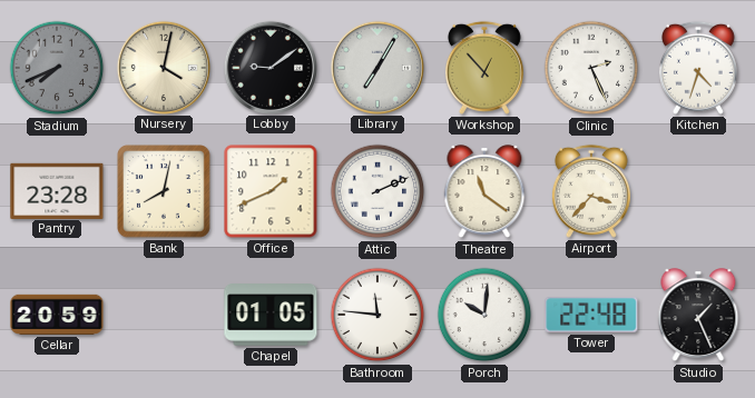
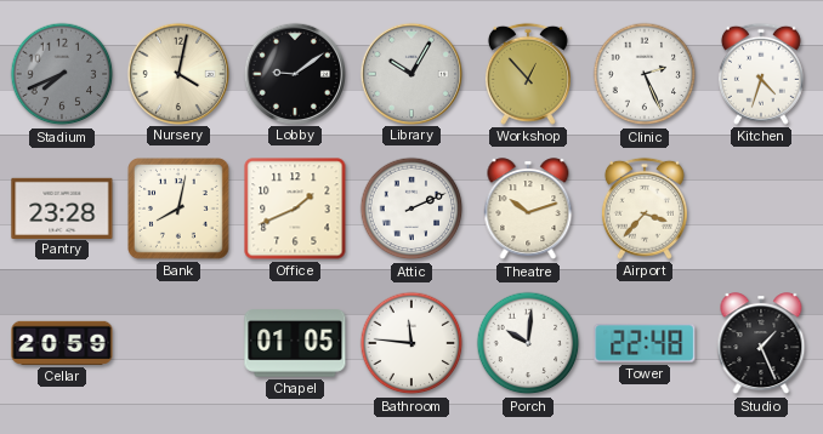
Library: 7:05 -> 10:05 (410, 73)
Theatre: 11:21 -> 10:12 (528, 210)
